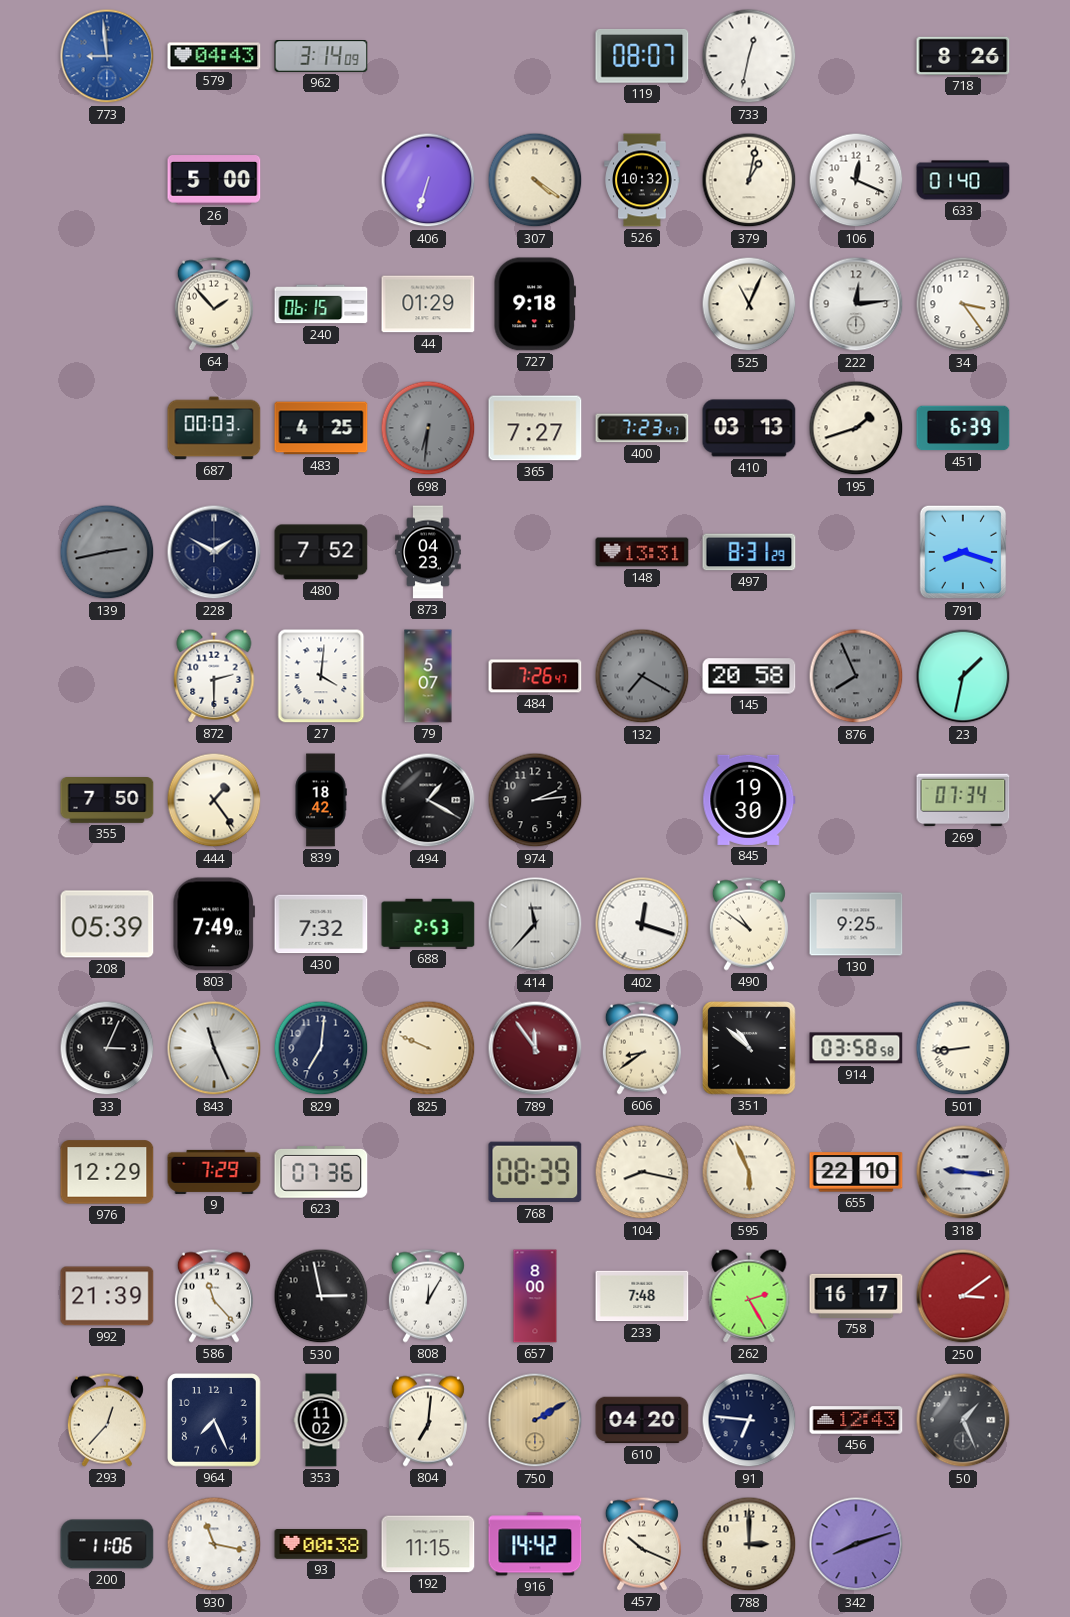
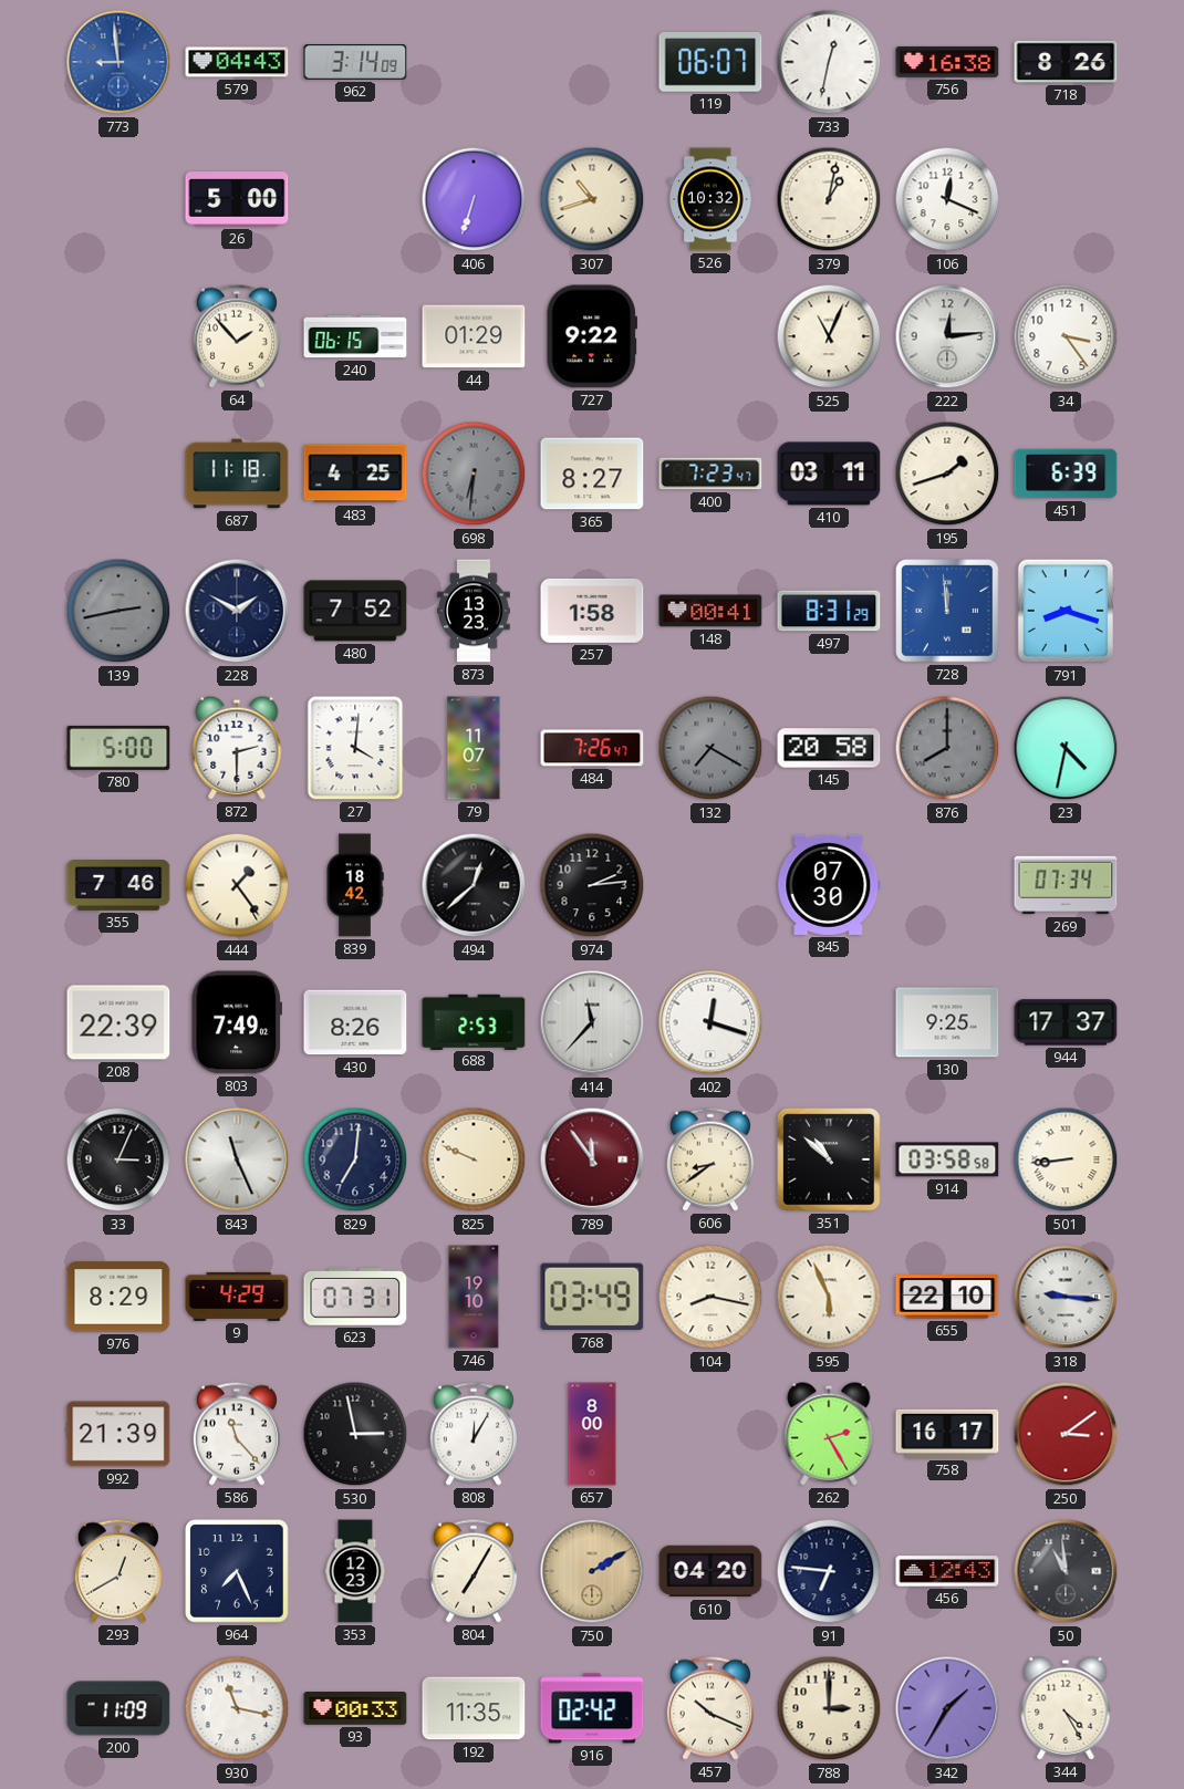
119: 08:07 -> 06:07 (710, 62)
756: none -> 16:38 (947, 62)
307: 4:21 -> 10:42 (592, 199)
633: 01:40 -> none (963, 180)
727: 9:18 -> 9:22 (591, 336)
687: 00:03 -> 11:18 (237, 474)
365: 7:27 -> 8:27 (592, 474)
410: 03:13 -> 03:11 (829, 474)
873: 04:23 -> 13:23 (474, 611)
257: none -> 1:58 (592, 611)
148: 13:31 -> 00:41 (710, 611)
728: none -> 11:59 (947, 611)
780: none -> 5:00 (118, 748)
79: 5:07 -> 11:07 (474, 748)
876: 7:56 -> 8:00 (947, 748)
23: 1:32 -> 4:32 (1066, 748)
355: 7:50 -> 7:46 (118, 886)
494: 1:20 -> 12:38 (474, 885)
845: 19:30 -> 07:30 (829, 885)
208: 05:39 -> 22:39 (118, 1022)
430: 7:32 -> 8:26 (355, 1022)
490: 10:51 -> none (749, 924)
944: none -> 17:37 (1066, 1022)
976: 12:29 -> 8:29 (118, 1297)
9: 7:29 -> 4:29 (237, 1297)
623: 07:36 -> 07:31 (355, 1298)
746: none -> 19:10 (474, 1297)
768: 08:39 -> 03:49 (592, 1297)
233: 7:48 -> none (642, 1296)
293: 12:37 -> 12:40 (118, 1571)
353: 11:02 -> 12:23 (355, 1571)
804: 7:01 -> 7:05 (474, 1571)
50: 1:26 -> 10:59 (1066, 1571)
200: 11:06 -> 11:09 (118, 1708)
93: 00:38 -> 00:33 (355, 1709)
192: 11:15 -> 11:35 (474, 1708)
916: 14:42 -> 02:42 (592, 1708)
342: 8:12 -> 1:35 (947, 1708)
344: none -> 4:25 (1066, 1708)
